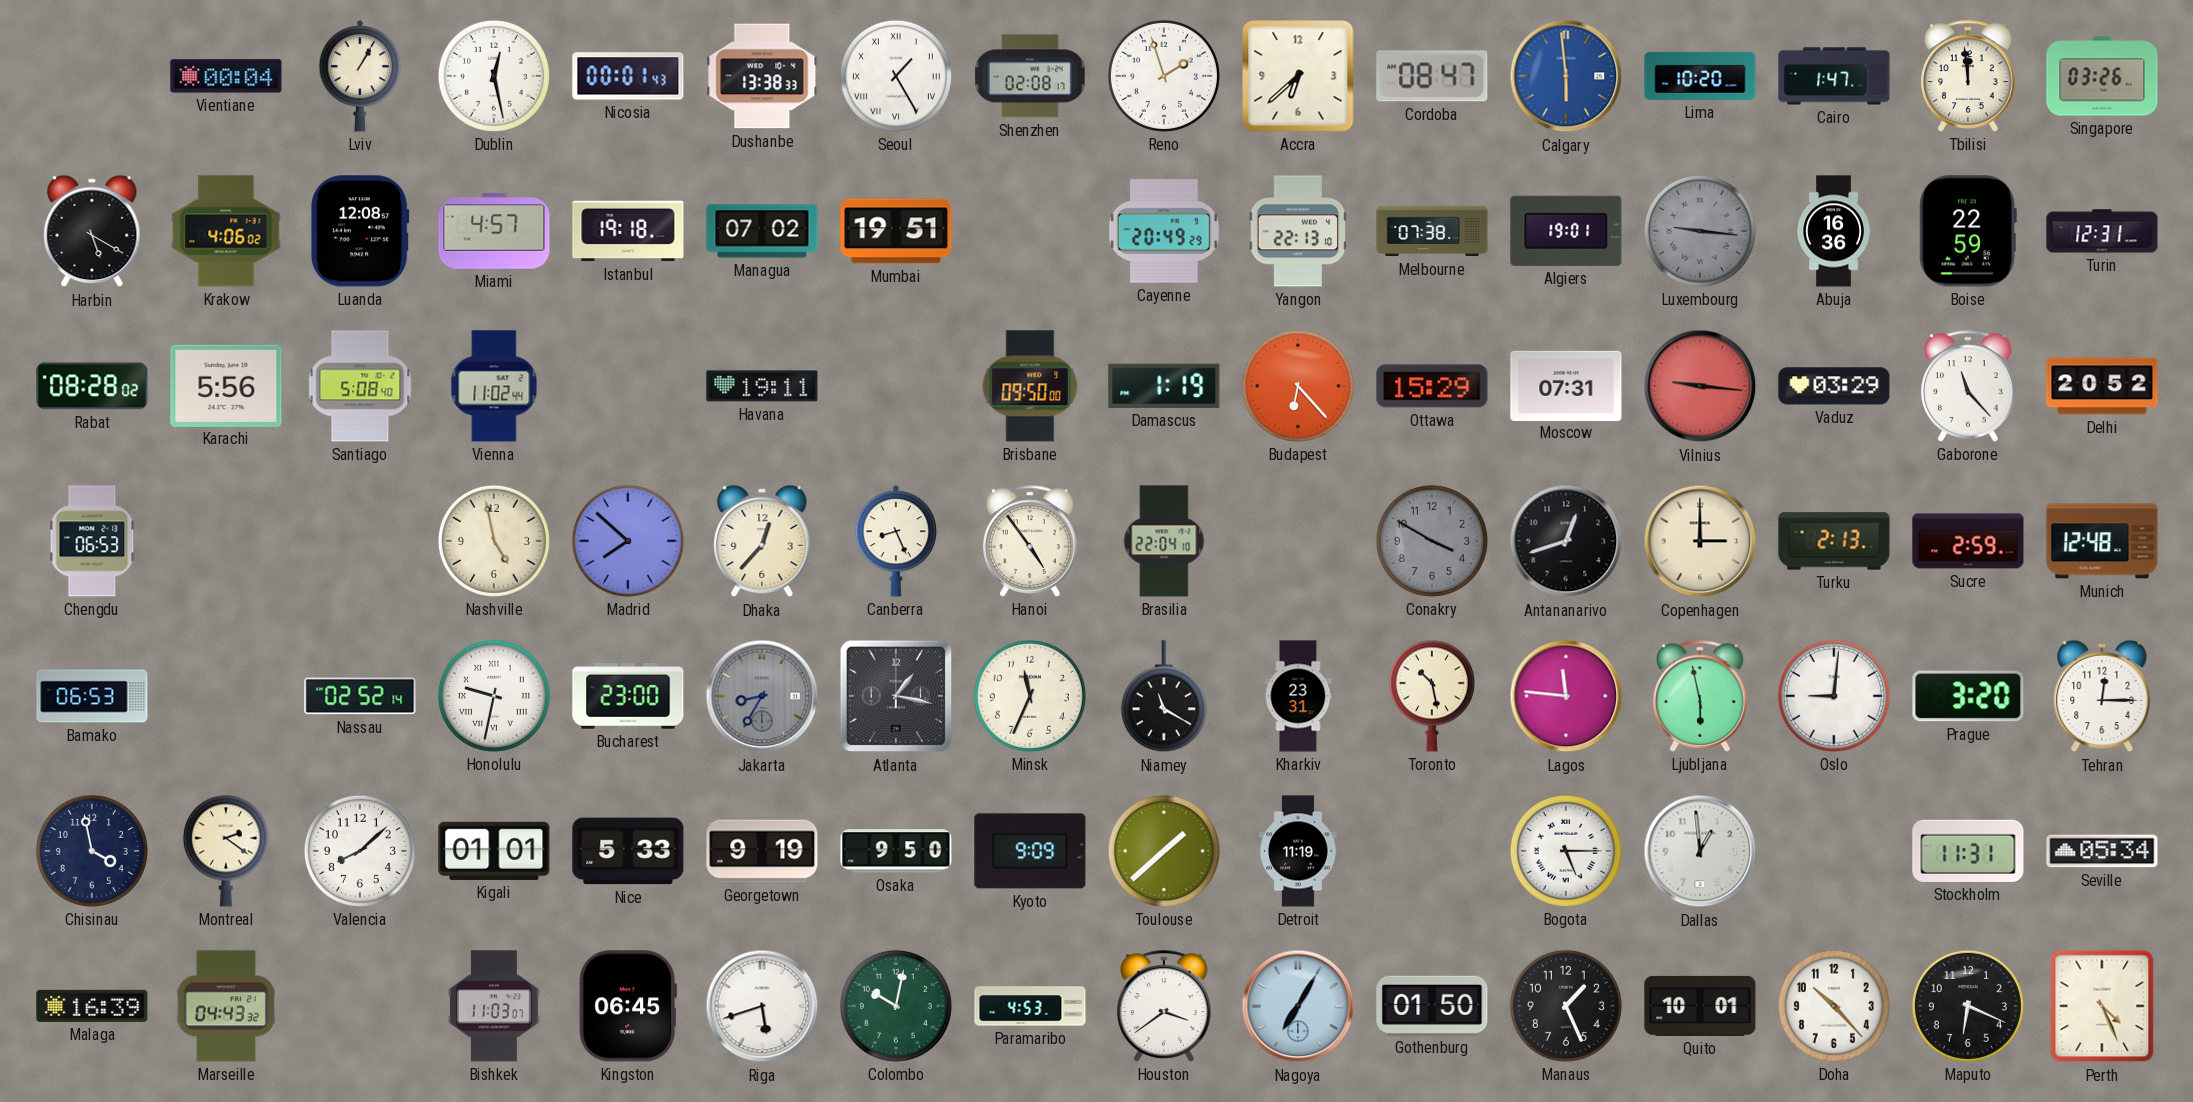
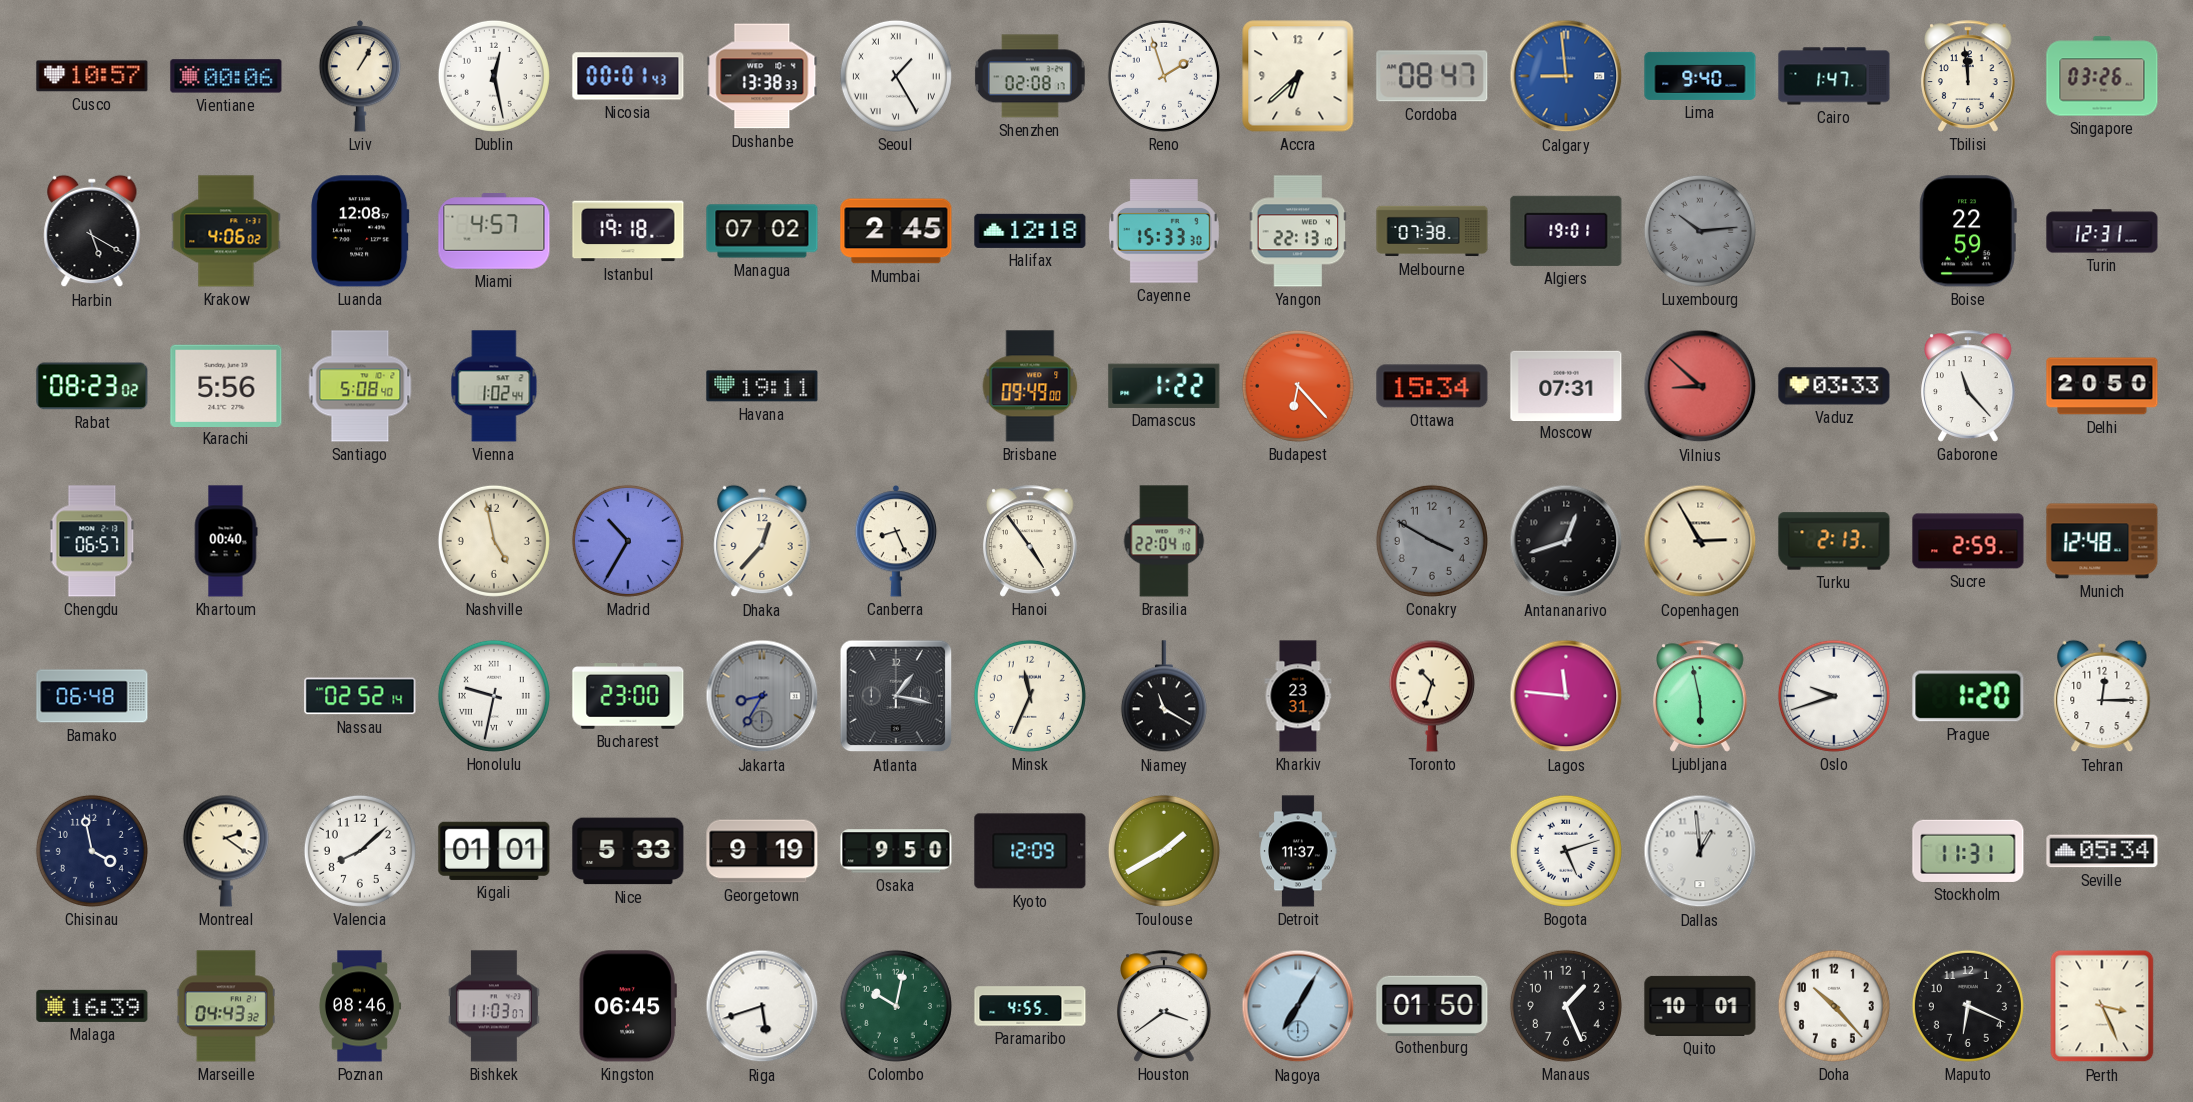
Cusco: none -> 10:57 (92, 76)
Vientiane: 00:04 -> 00:06 (226, 76)
Calgary: 5:59 -> 8:59 (1566, 76)
Lima: 10:20 -> 9:40 (1700, 76)
Mumbai: 19:51 -> 2:45 (896, 231)
Halifax: none -> 12:18 (1030, 231)
Cayenne: 20:49 -> 15:33 (1164, 231)
Luxembourg: 9:16 -> 10:14 (1700, 231)
Abuja: 16:36 -> none (1834, 231)
Rabat: 08:28 -> 08:23 (92, 386)
Vienna: 11:02 -> 1:02 (494, 386)
Brisbane: 09:50 -> 09:49 (1030, 386)
Damascus: 1:19 -> 1:22 (1164, 386)
Ottawa: 15:29 -> 15:34 (1432, 386)
Vilnius: 9:16 -> 8:52 (1700, 386)
Vaduz: 03:29 -> 03:33 (1834, 386)
Delhi: 20:52 -> 20:50 (2102, 386)
Chengdu: 06:53 -> 06:57 (92, 541)
Khartoum: none -> 00:40 (226, 541)
Madrid: 7:52 -> 10:35 (628, 541)
Copenhagen: 3:00 -> 2:55 (1700, 541)
Bamako: 06:53 -> 06:48 (92, 696)
Toronto: 10:28 -> 10:33 (1432, 696)
Oslo: 9:01 -> 9:42 (1834, 696)
Prague: 3:20 -> 1:20 (1968, 696)
Kyoto: 9:09 -> 12:09 (1030, 851)
Toulouse: 1:38 -> 1:40 (1164, 851)
Detroit: 11:19 -> 11:37 (1298, 851)
Bogota: 5:15 -> 5:12 (1566, 851)
Poznan: none -> 08:46 (359, 1006)
Paramaribo: 4:53 -> 4:55 (1030, 1006)
Perth: 4:26 -> 3:26 (2102, 1006)
